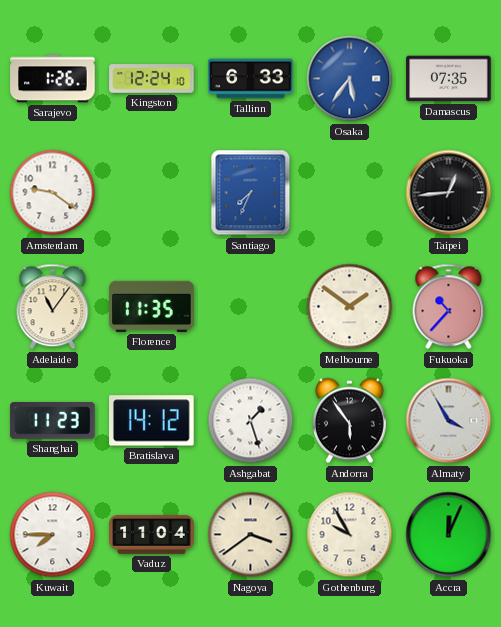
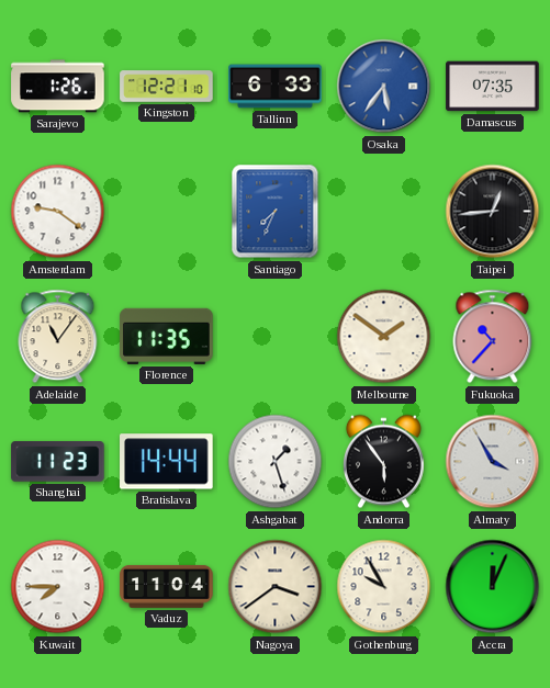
Kingston: 12:24 -> 12:21 (167, 87)
Bratislava: 14:12 -> 14:44 (167, 462)
